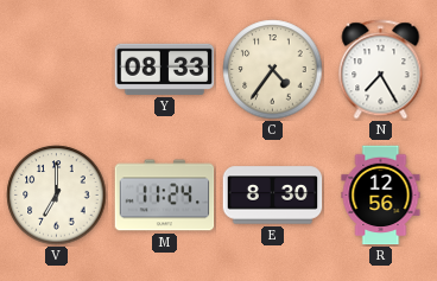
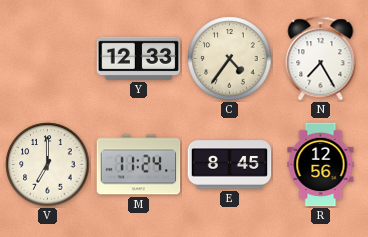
Y: 08:33 -> 12:33 (139, 58)
E: 8:30 -> 8:45 (230, 165)
